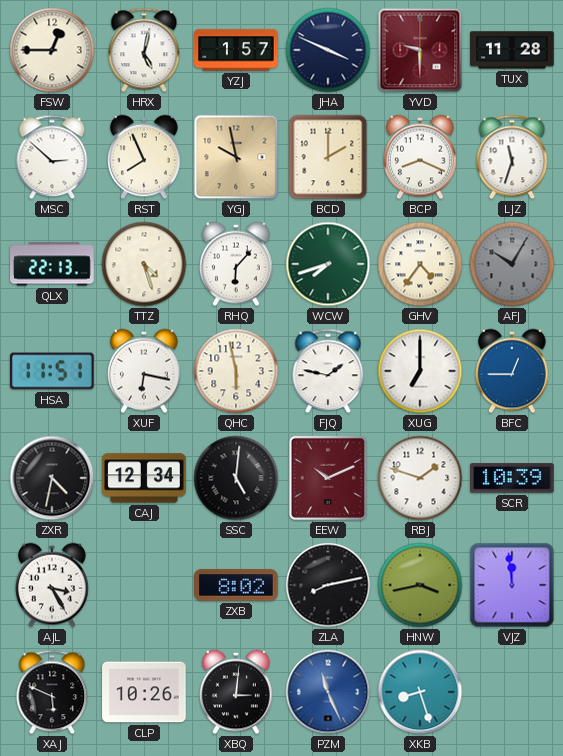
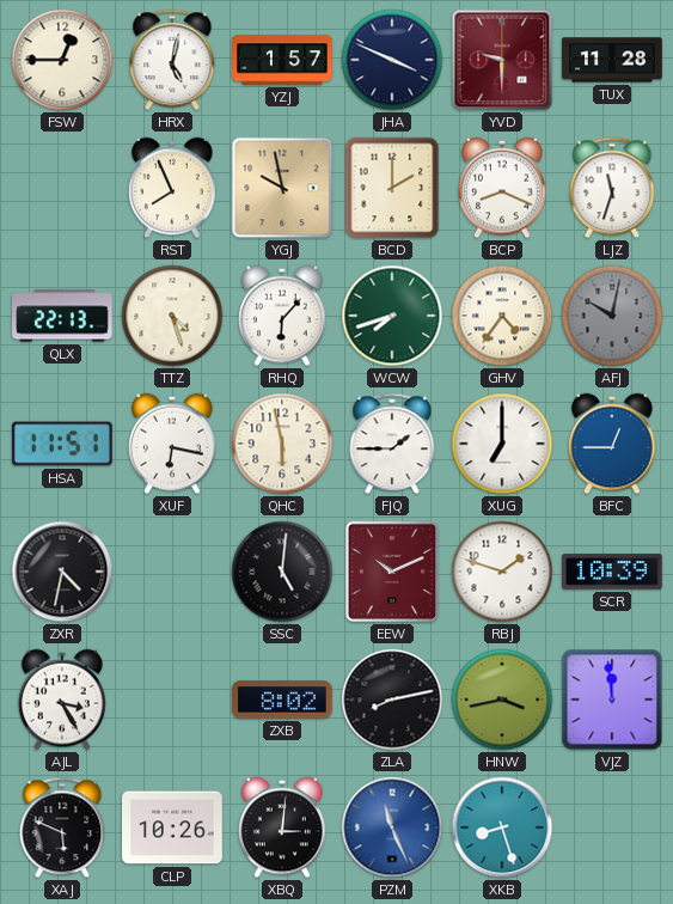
MSC: 2:52 -> none (52, 157)
AFJ: 10:05 -> 10:02 (612, 316)
FJQ: 1:47 -> 1:45 (392, 444)
CAJ: 12:34 -> none (144, 478)
